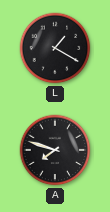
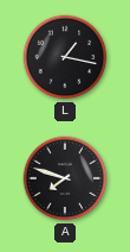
L: 1:20 -> 1:17 (65, 57)
